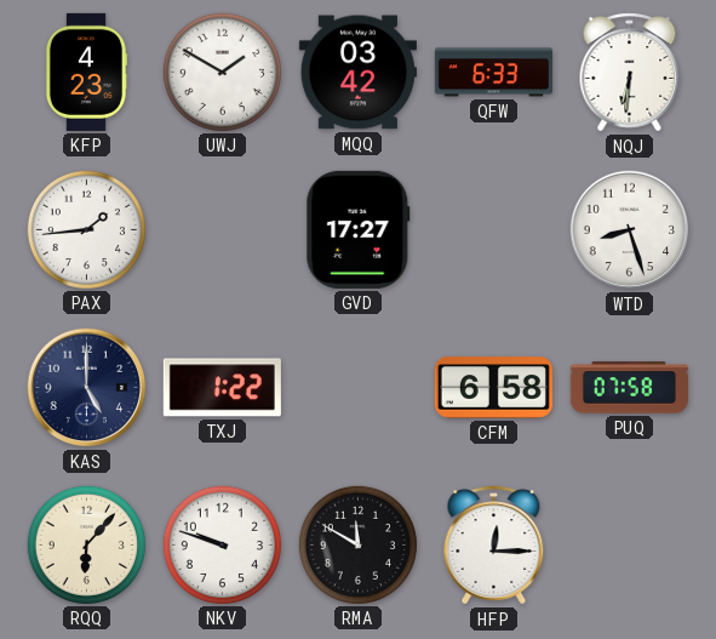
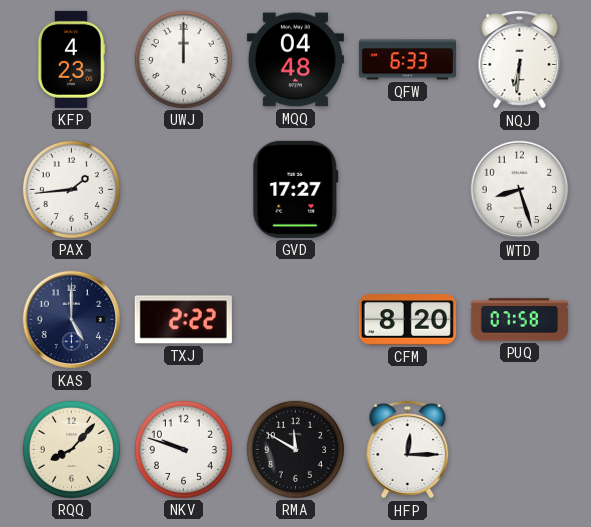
UWJ: 1:50 -> 12:00 (183, 59)
MQQ: 03:42 -> 04:48 (295, 60)
TXJ: 1:22 -> 2:22 (183, 320)
CFM: 6:58 -> 8:20 (407, 320)
RQQ: 6:07 -> 8:07 (71, 449)
